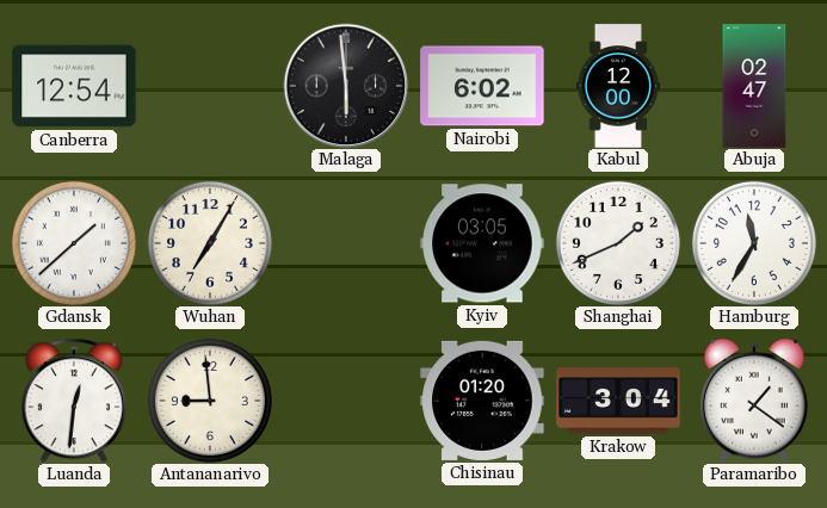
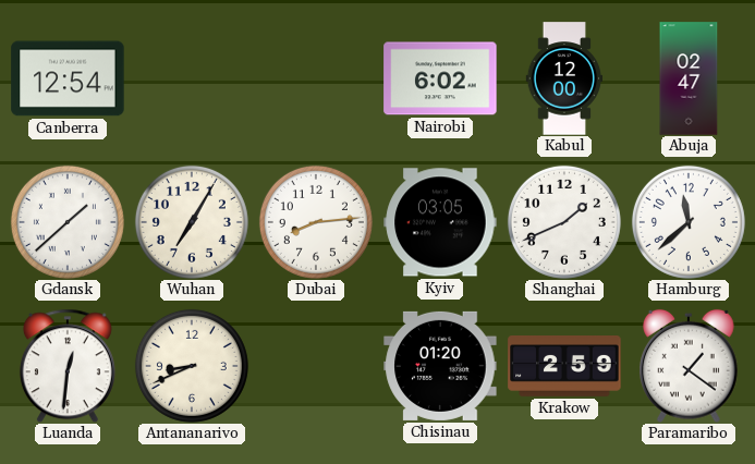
Malaga: 5:59 -> none (346, 86)
Dubai: none -> 8:14 (316, 222)
Hamburg: 11:35 -> 11:38 (689, 222)
Antananarivo: 8:59 -> 8:41 (192, 366)
Krakow: 3:04 -> 2:59 (564, 366)
